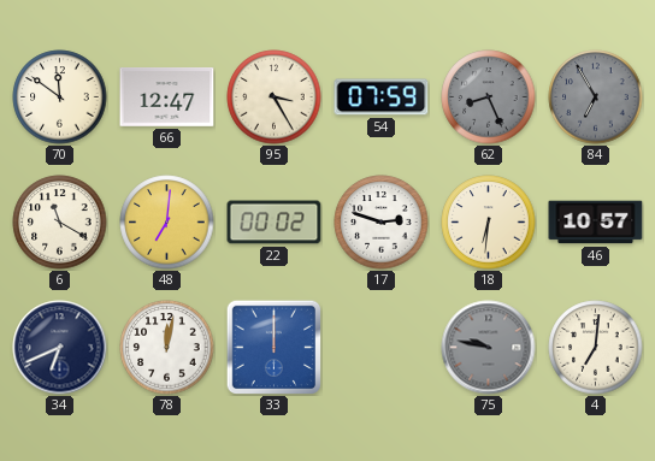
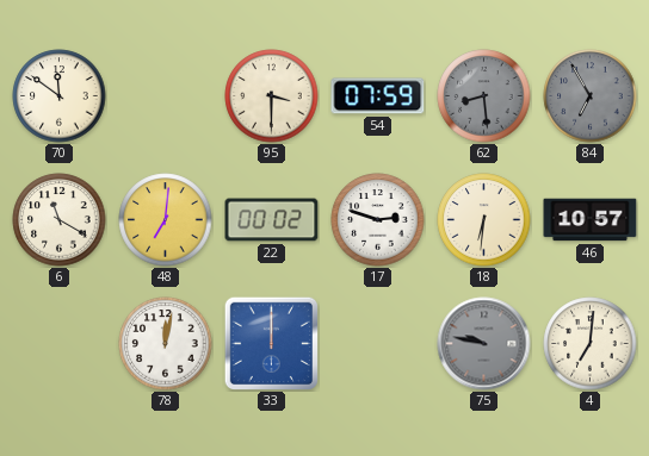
66: 12:47 -> none (167, 96)
95: 3:25 -> 3:30 (272, 96)
62: 8:26 -> 8:29 (484, 96)
34: 6:41 -> none (60, 348)
